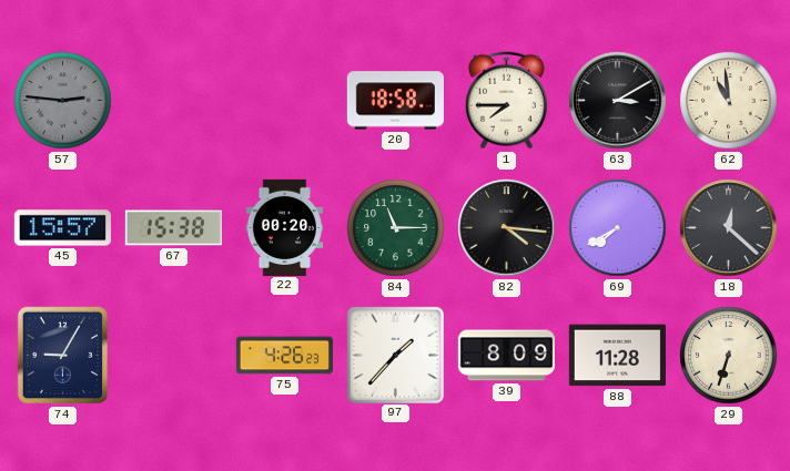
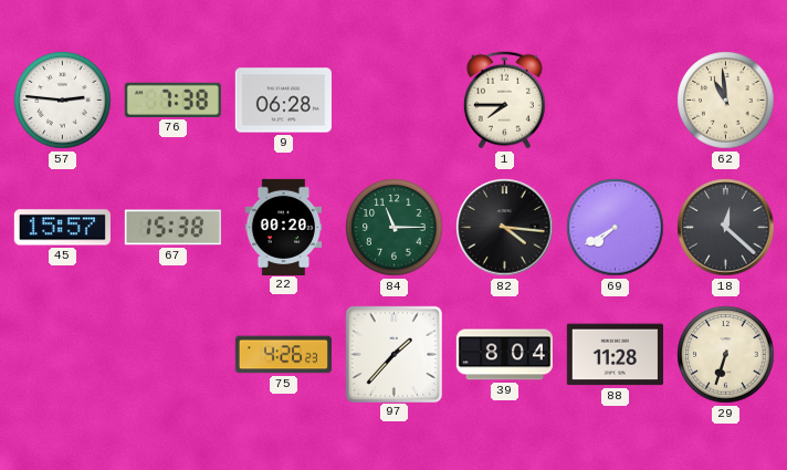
57 dial: grey -> white (63, 101)
76: none -> 7:38 (172, 100)
9: none -> 06:28 (283, 101)
20: 18:58 -> none (395, 101)
63: 3:10 -> none (618, 101)
74: 9:05 -> none (63, 356)
39: 8:09 -> 8:04 (504, 355)
